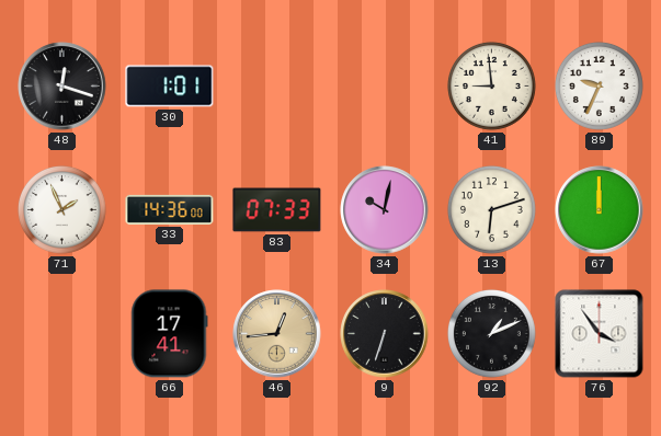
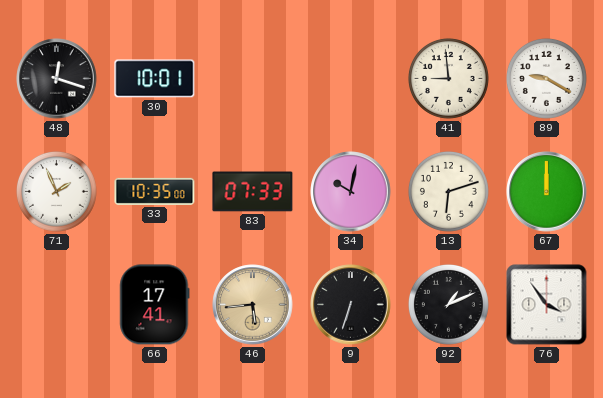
30: 1:01 -> 10:01 (155, 79)
89: 9:34 -> 9:20 (546, 78)
33: 14:36 -> 10:35 (155, 191)
46: 12:44 -> 5:44 (253, 305)
